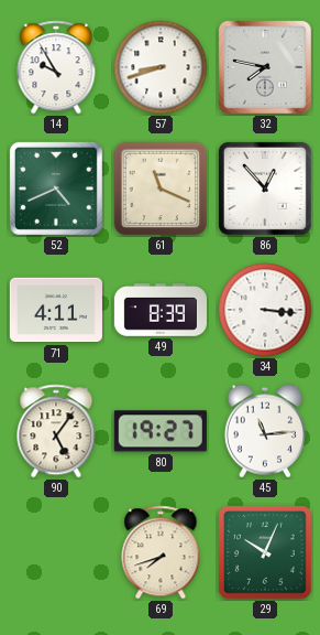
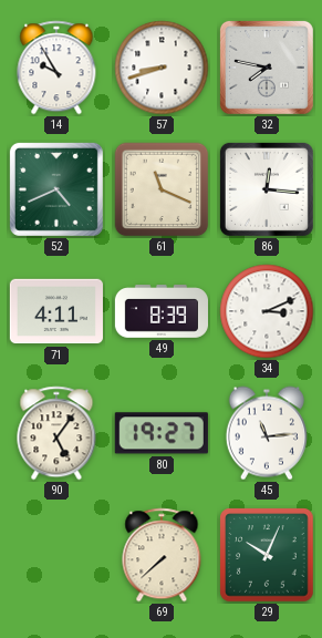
86: 12:53 -> 12:16 (267, 189)
34: 3:16 -> 3:11 (267, 311)
69: 7:42 -> 7:38 (162, 555)
